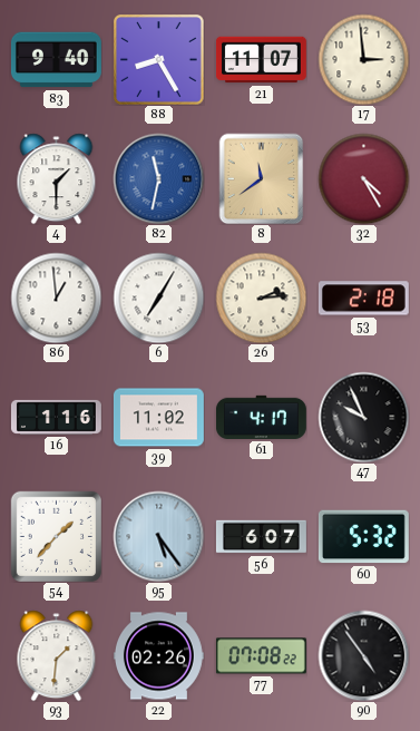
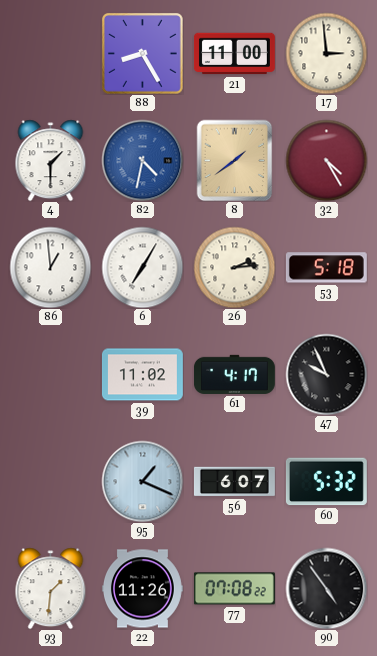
83: 9:40 -> none (56, 60)
21: 11:07 -> 11:00 (234, 54)
82: 11:32 -> 4:32 (142, 160)
8: 11:39 -> 1:39 (235, 160)
53: 2:18 -> 5:18 (326, 268)
16: 1:16 -> none (56, 417)
54: 1:37 -> none (56, 536)
95: 5:24 -> 1:19 (142, 481)
22: 02:26 -> 11:26 (142, 589)
